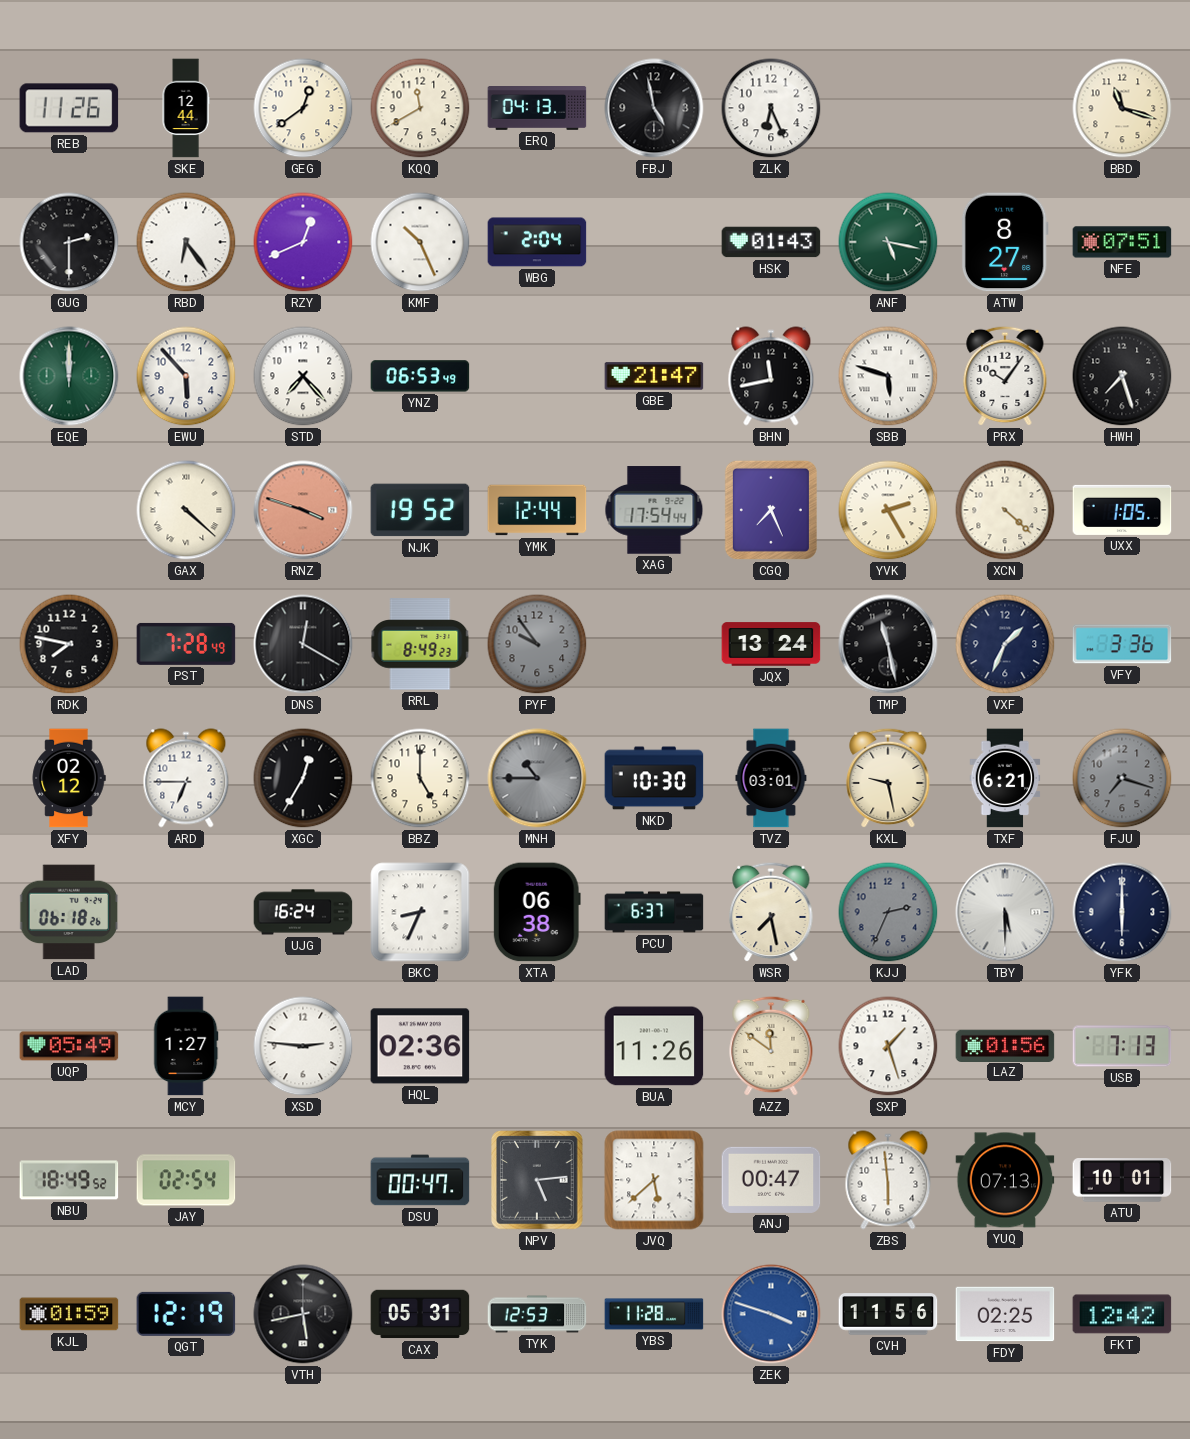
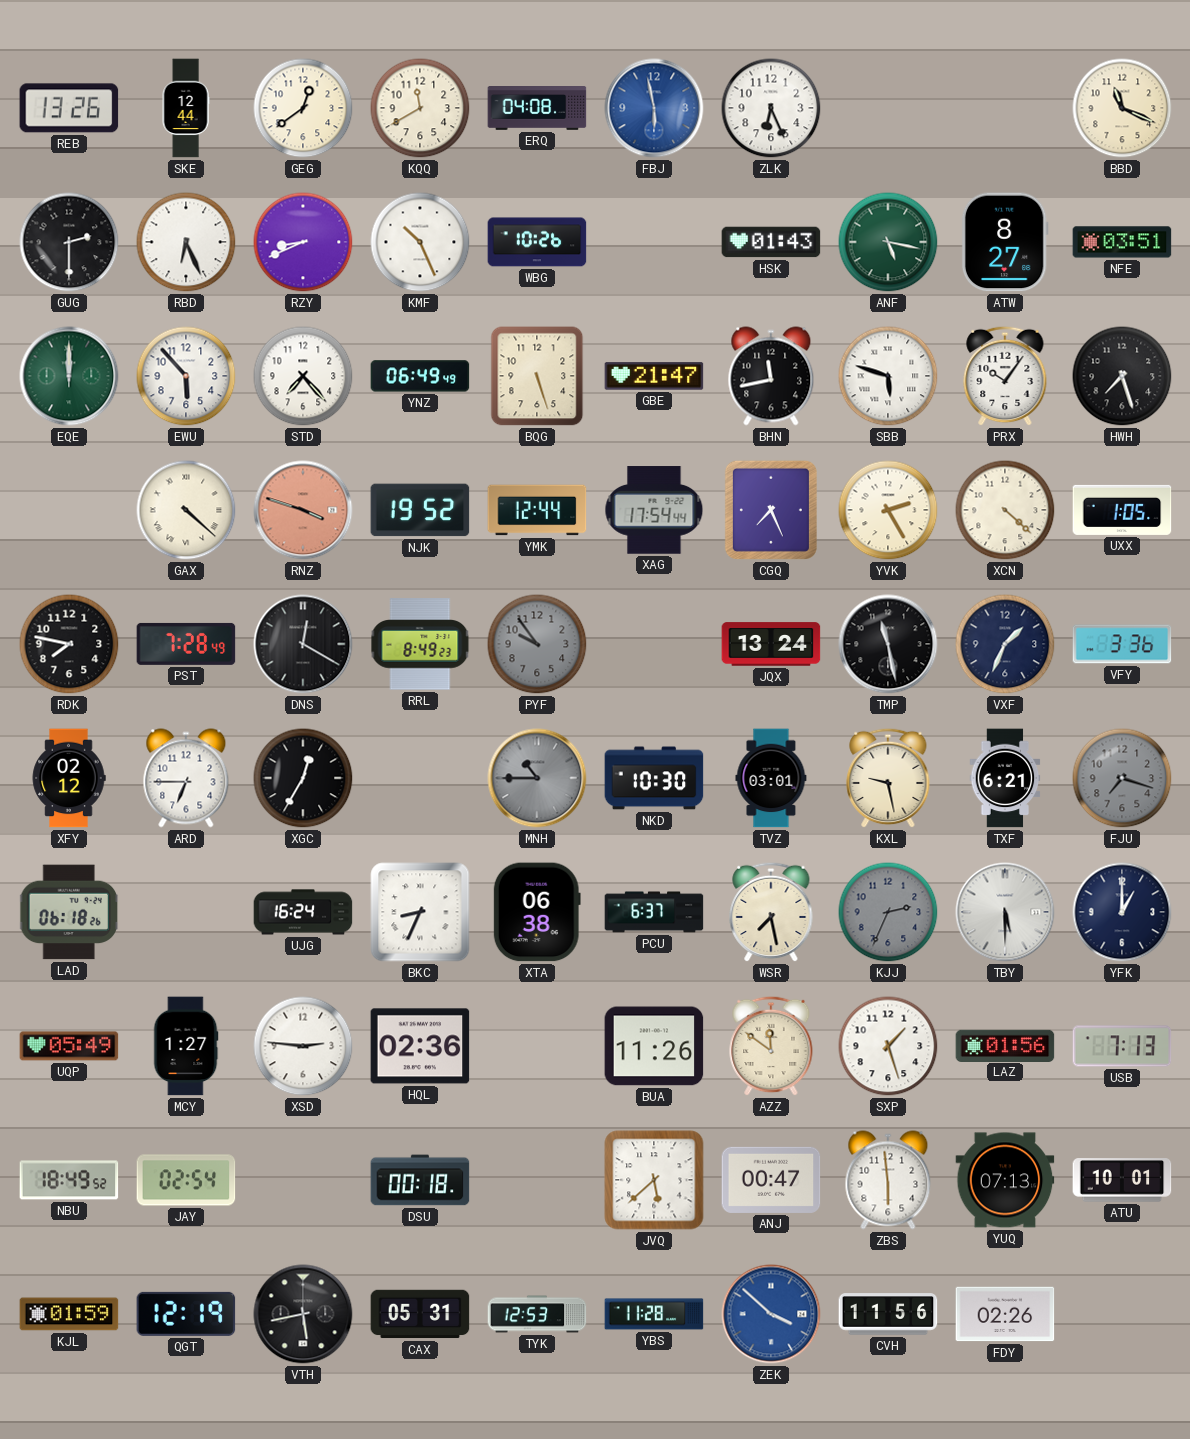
REB: 11:26 -> 13:26 (69, 108)
ERQ: 04:13 -> 04:08 (537, 109)
FBJ: 4:58 -> 5:58 (654, 108)
FBJ dial: black -> blue (654, 108)
BBD: 11:18 -> 11:19 (1122, 108)
RBD: 6:24 -> 6:26 (186, 242)
RZY: 12:41 -> 8:41 (303, 242)
WBG: 2:04 -> 10:26 (537, 242)
NFE: 07:51 -> 03:51 (1122, 242)
YNZ: 06:53 -> 06:49 (420, 376)
BQG: none -> 5:27 (537, 376)
BBZ: 5:00 -> none (420, 778)
YFK: 6:00 -> 1:00 (1122, 912)
DSU: 00:47 -> 00:18 (420, 1180)
NPV: 5:14 -> none (537, 1180)
ZEK: 3:48 -> 3:52 (771, 1314)
FDY: 02:25 -> 02:26 (1005, 1314)
FKT: 12:42 -> none (1122, 1314)
